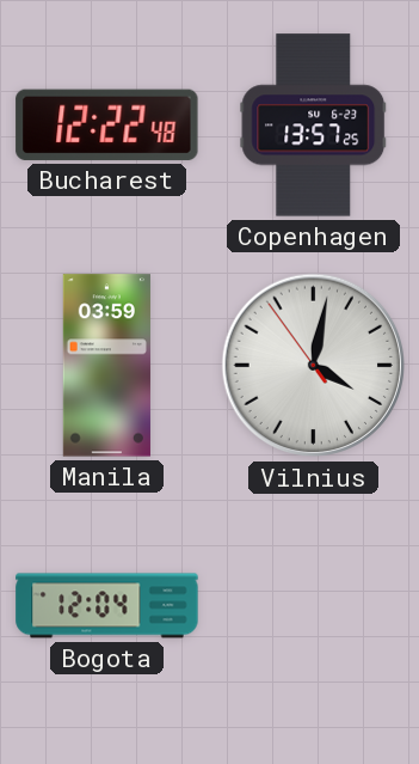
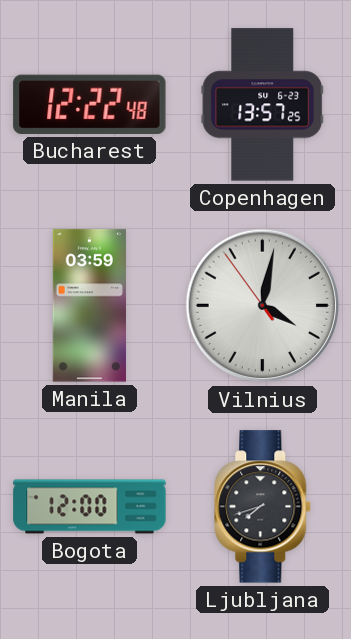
Bogota: 12:04 -> 12:00 (90, 507)
Ljubljana: none -> 7:42 (263, 507)
